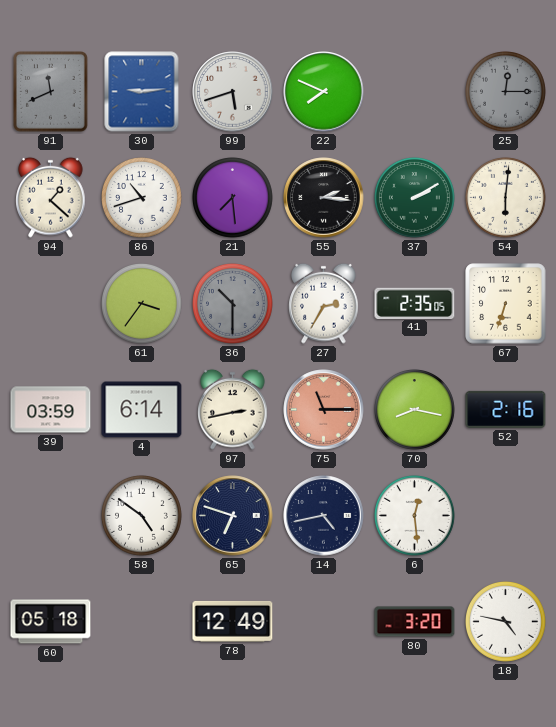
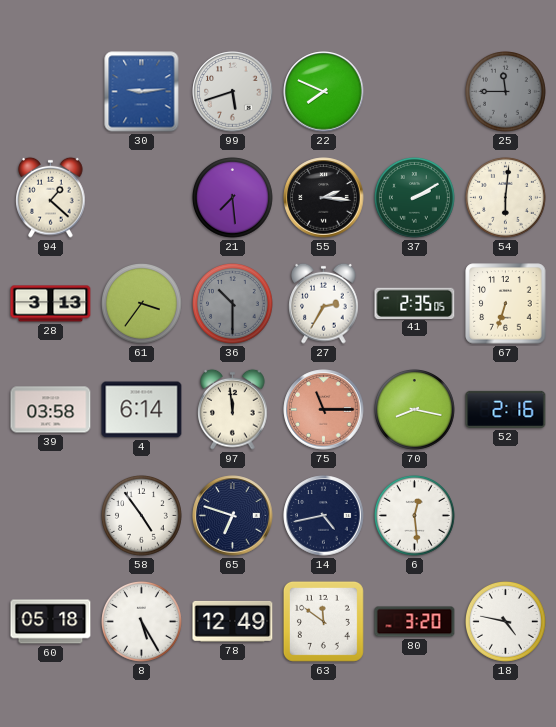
91: 11:41 -> none (51, 92)
25: 12:15 -> 11:45 (506, 92)
86: 10:42 -> none (142, 198)
28: none -> 3:13 (51, 304)
39: 03:59 -> 03:58 (51, 410)
97: 2:43 -> 11:59 (233, 409)
58: 4:51 -> 4:54 (142, 516)
8: none -> 5:25 (142, 622)
63: none -> 11:51 (323, 621)
